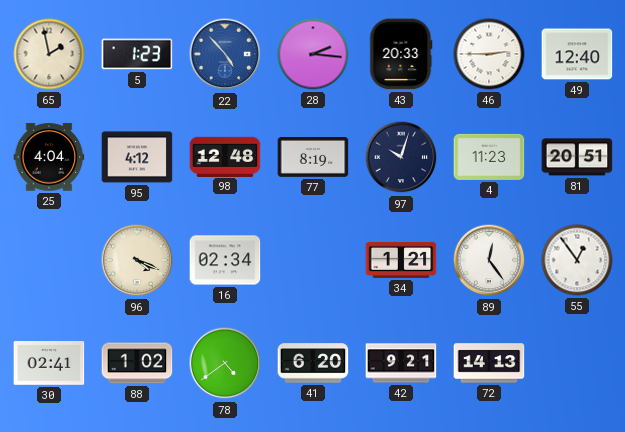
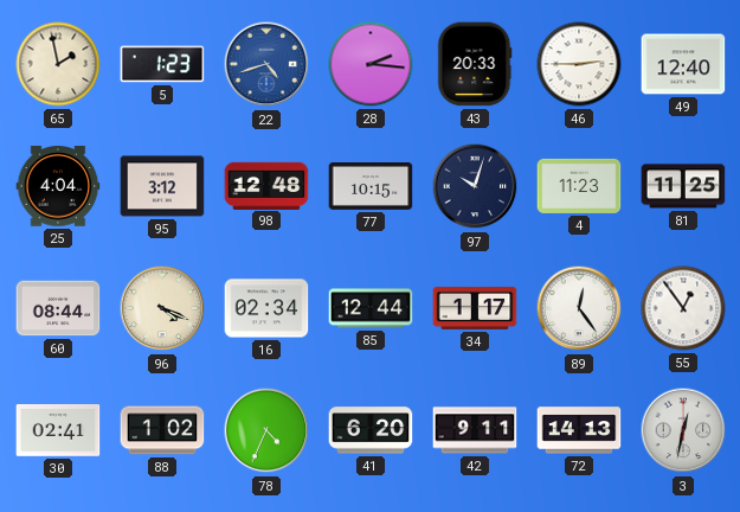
22: 4:53 -> 4:42 (266, 64)
95: 4:12 -> 3:12 (162, 186)
77: 8:19 -> 10:15 (371, 187)
81: 20:51 -> 11:25 (683, 186)
60: none -> 08:44 (58, 308)
85: none -> 12:44 (371, 308)
34: 1:21 -> 1:17 (475, 308)
78: 4:39 -> 4:34 (266, 430)
42: 9:21 -> 9:11 (475, 430)
3: none -> 12:32 (683, 430)
